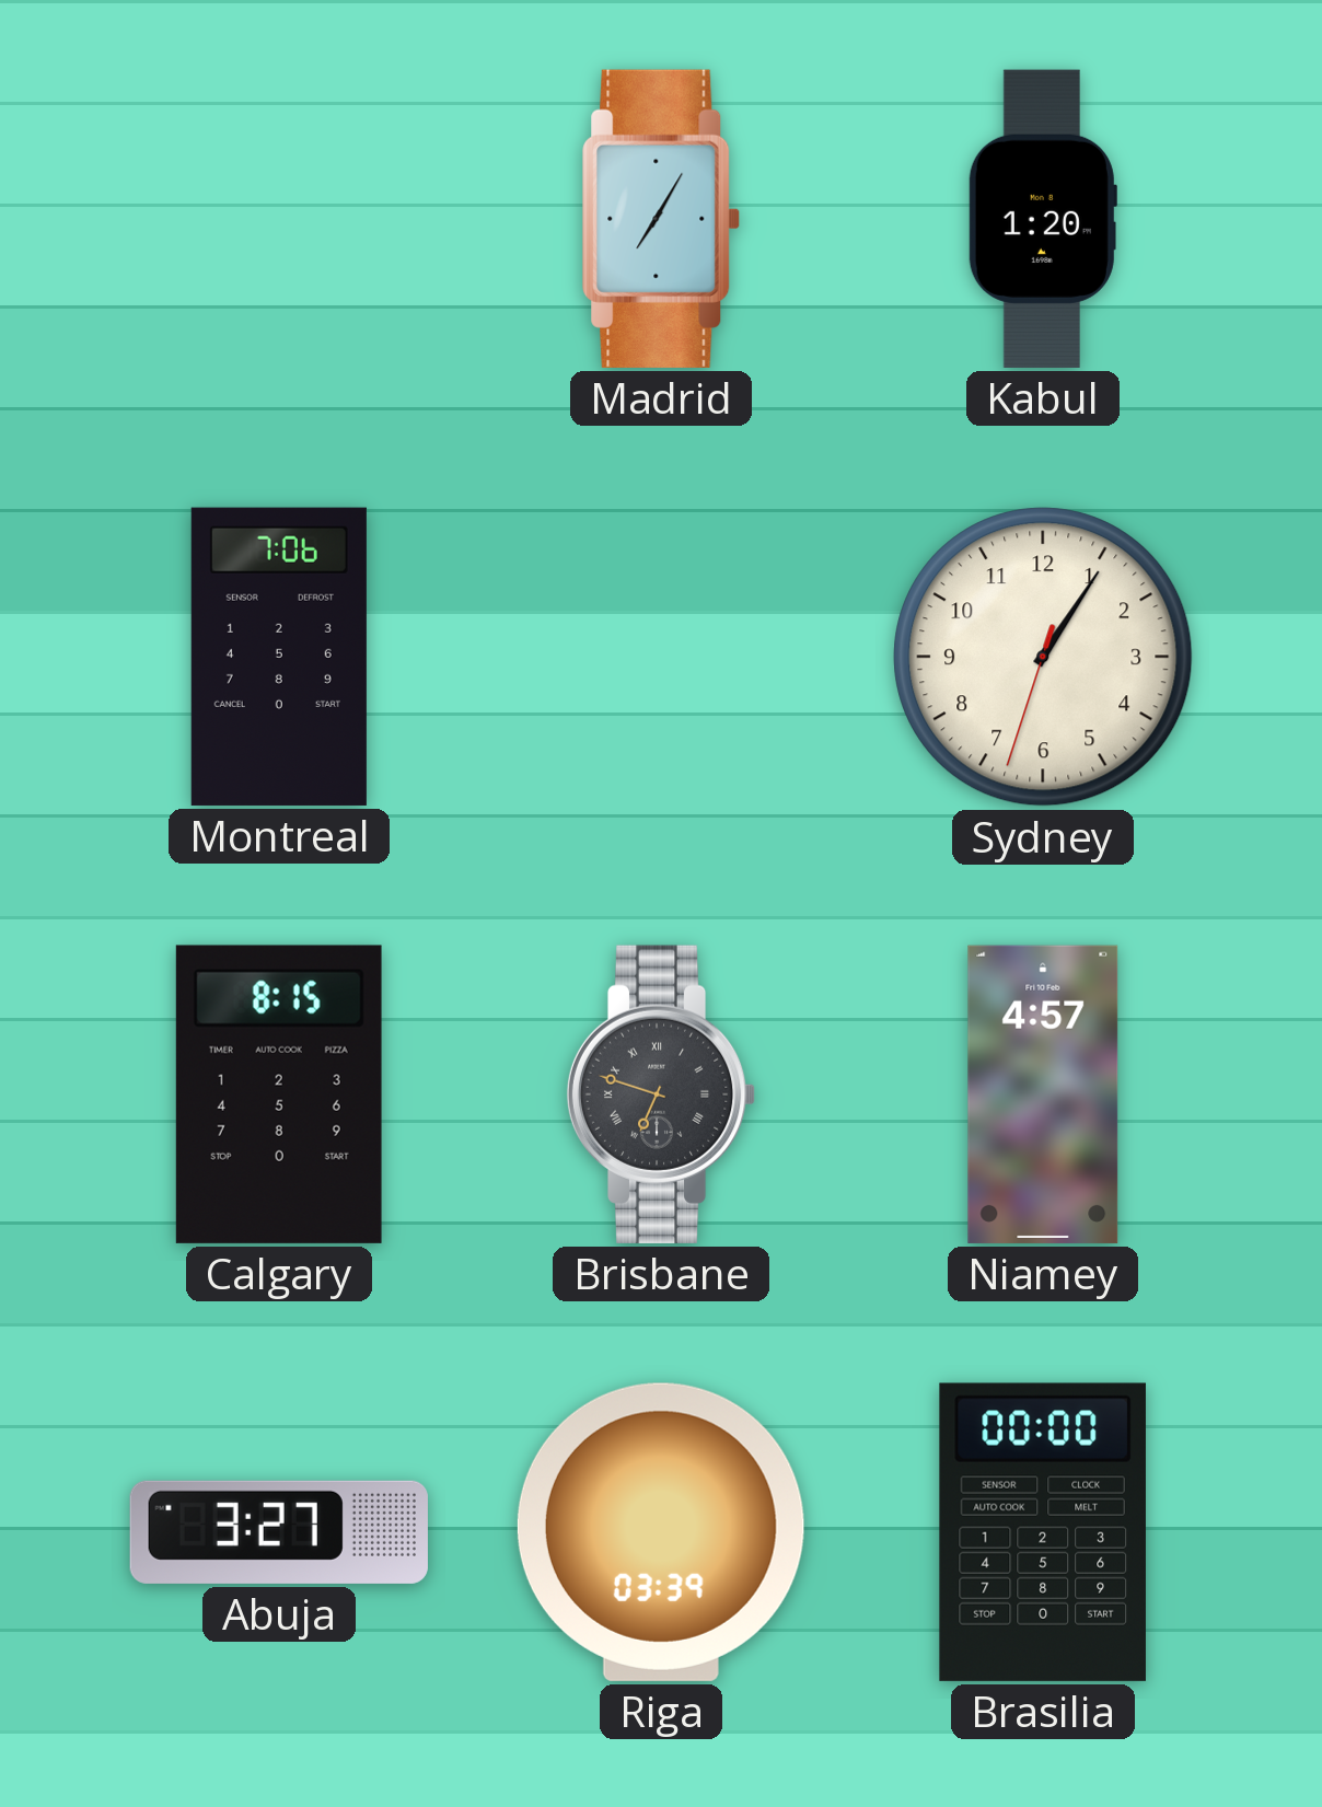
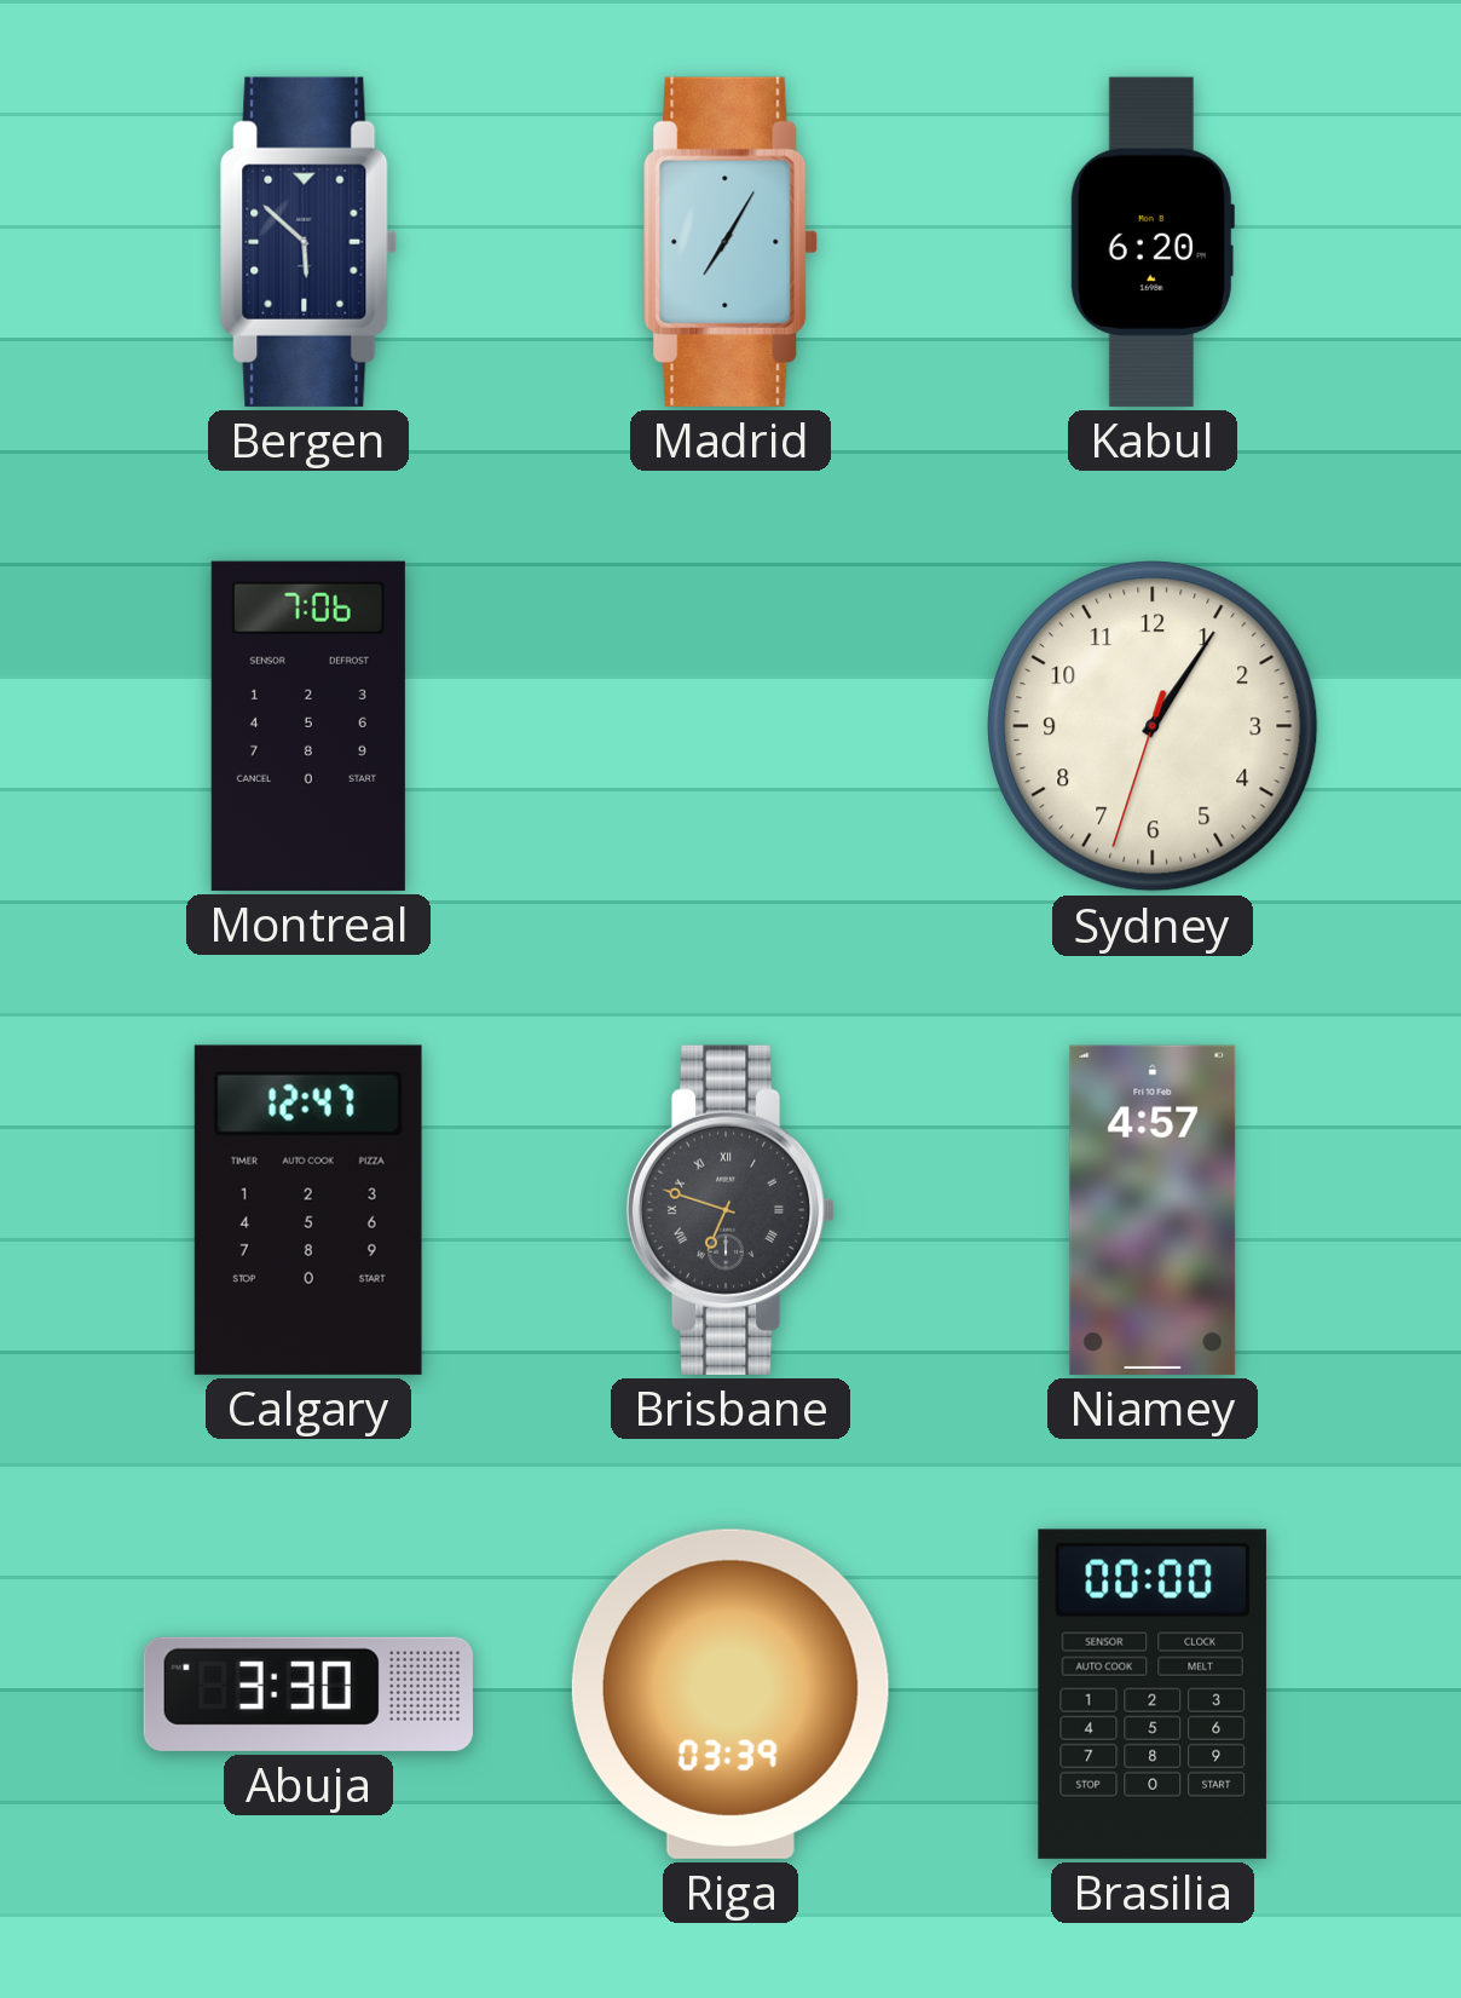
Bergen: none -> 5:52 (308, 242)
Kabul: 1:20 -> 6:20 (1153, 242)
Calgary: 8:15 -> 12:47 (308, 1210)
Abuja: 3:27 -> 3:30 (308, 1694)
